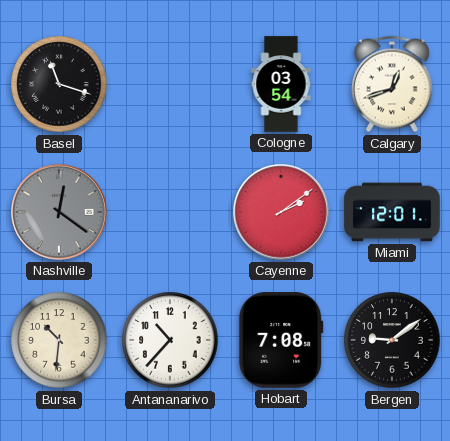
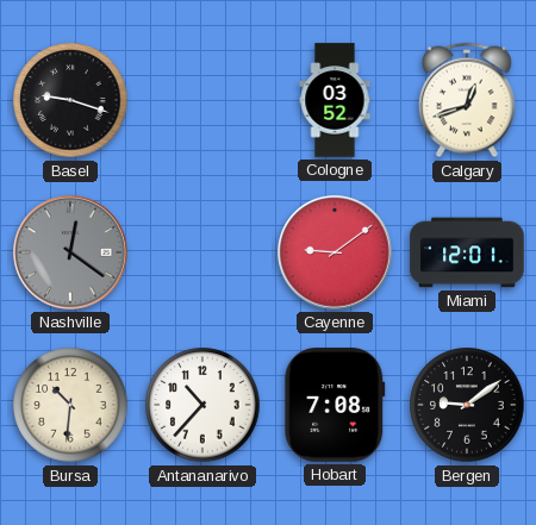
Basel: 11:18 -> 9:18 (70, 100)
Cologne: 03:54 -> 03:52 (335, 100)
Cayenne: 2:09 -> 9:09 (335, 252)
